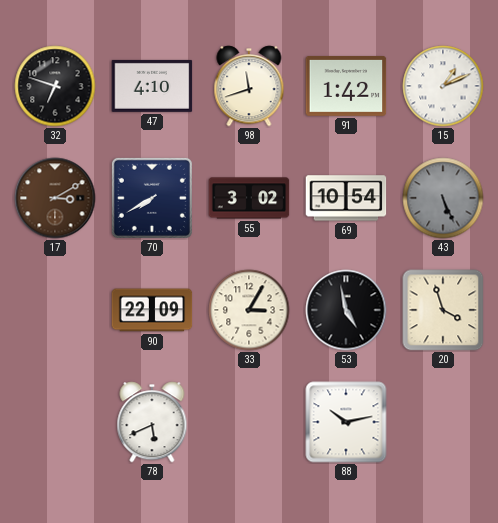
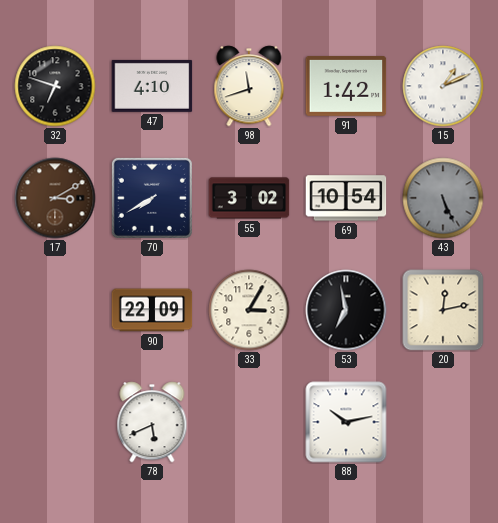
53: 4:58 -> 6:58 (346, 310)
20: 3:57 -> 12:13 (443, 310)
